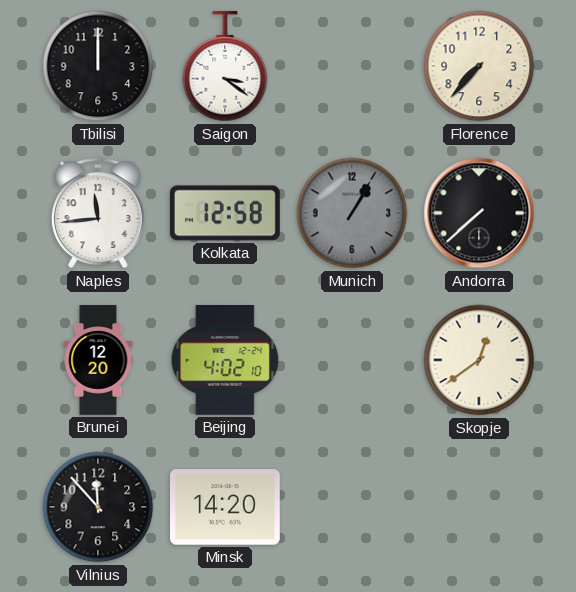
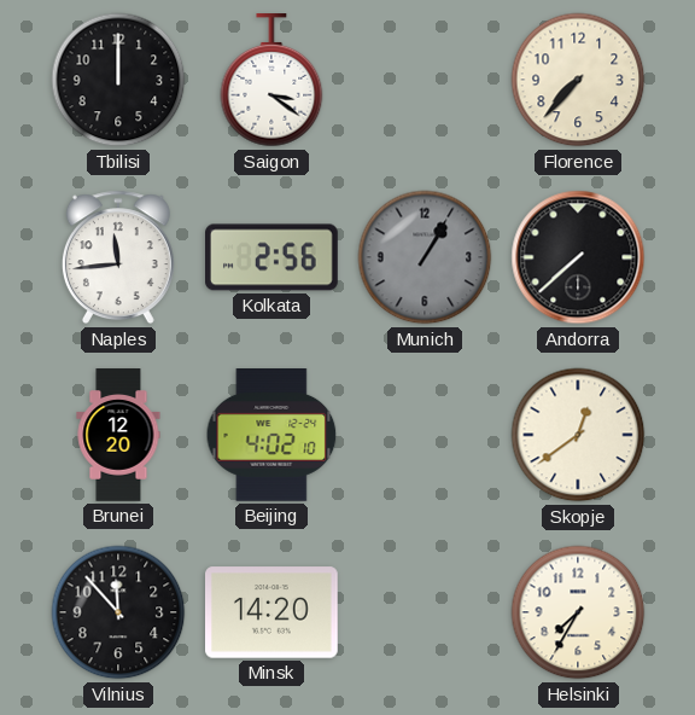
Kolkata: 12:58 -> 2:56 (273, 257)
Helsinki: none -> 7:35 (578, 612)
